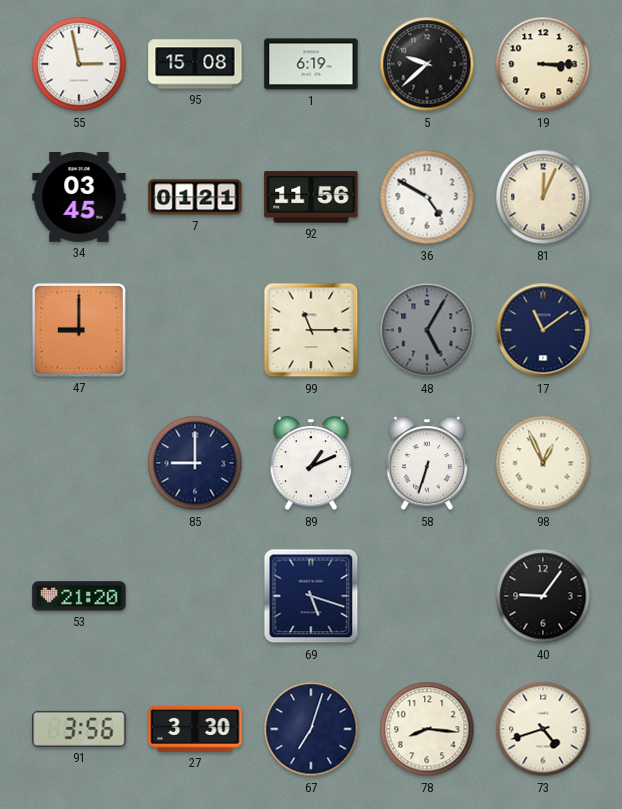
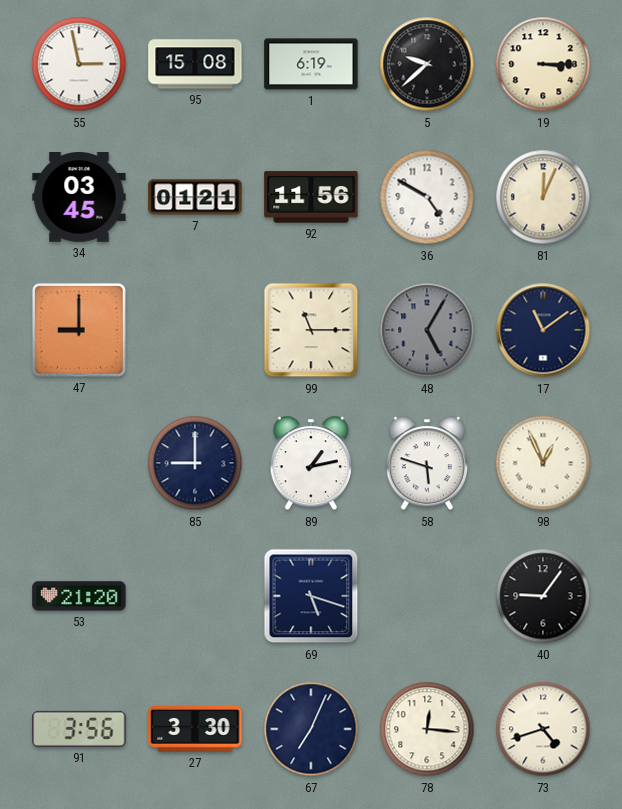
89: 1:11 -> 1:13 (310, 464)
58: 6:33 -> 5:48 (426, 464)
67: 7:03 -> 7:04 (311, 729)
78: 8:16 -> 12:16 (427, 729)
